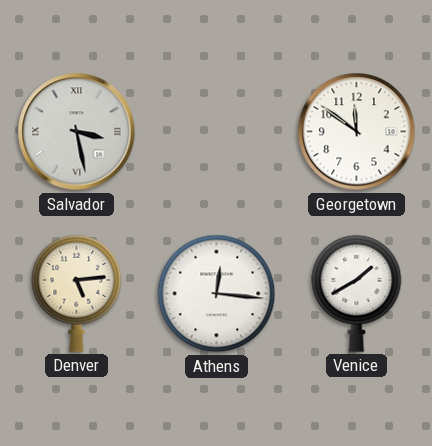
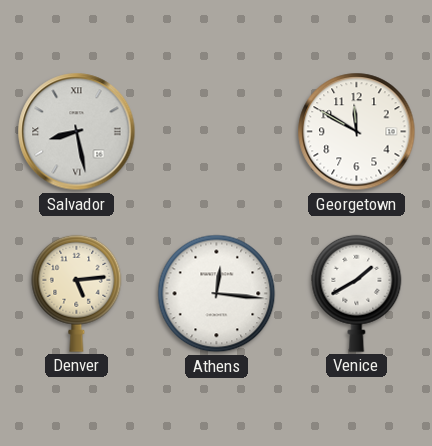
Salvador: 3:28 -> 8:28 (77, 132)
Georgetown: 11:51 -> 11:50 (357, 132)
